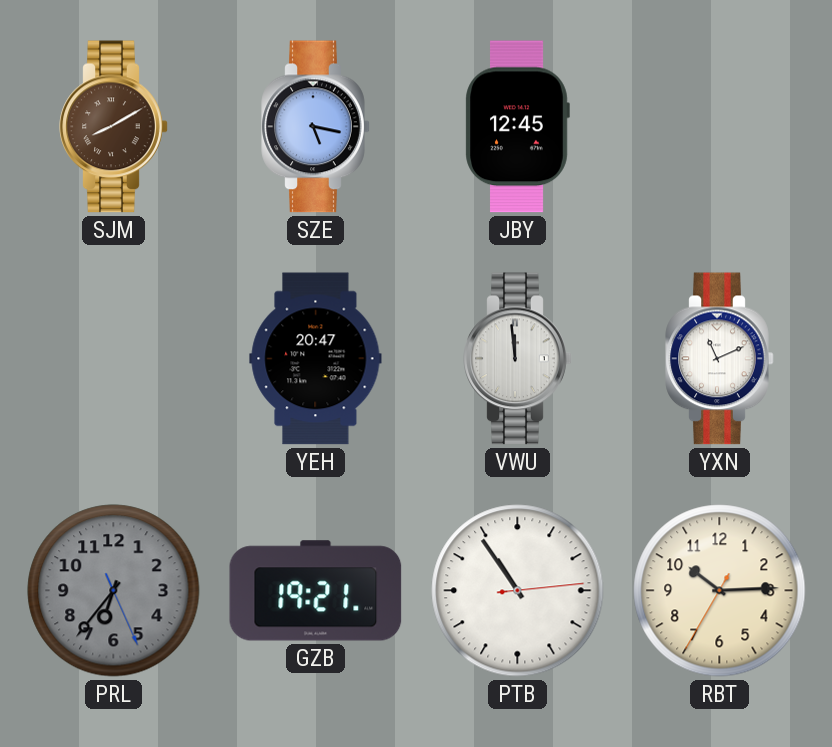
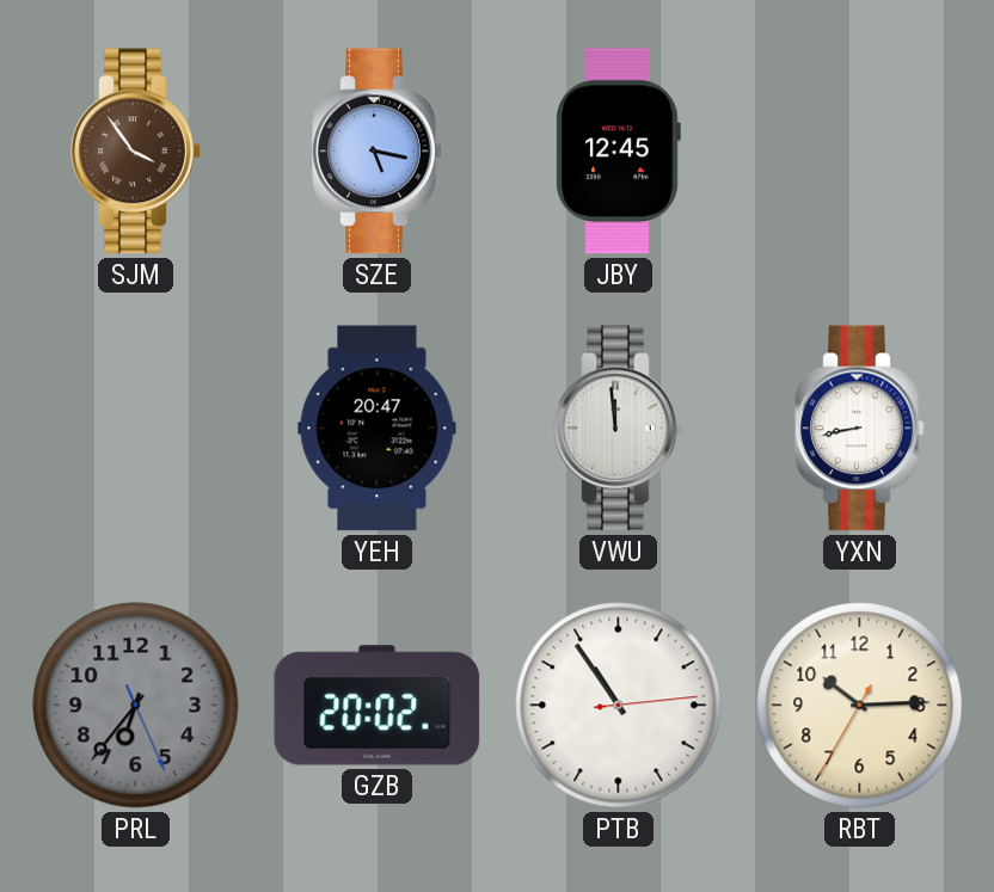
SJM: 8:10 -> 3:54 (136, 152)
YXN: 11:11 -> 8:43 (860, 429)
GZB: 19:21 -> 20:02 (378, 706)
